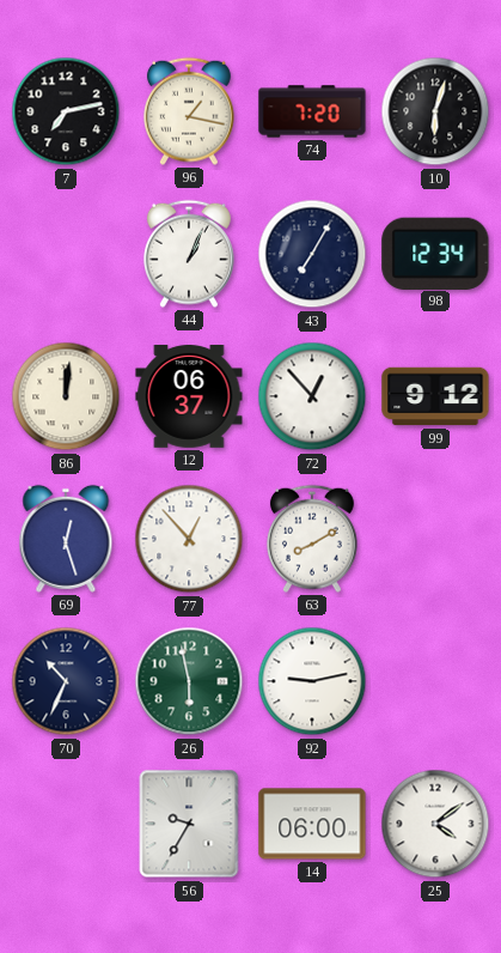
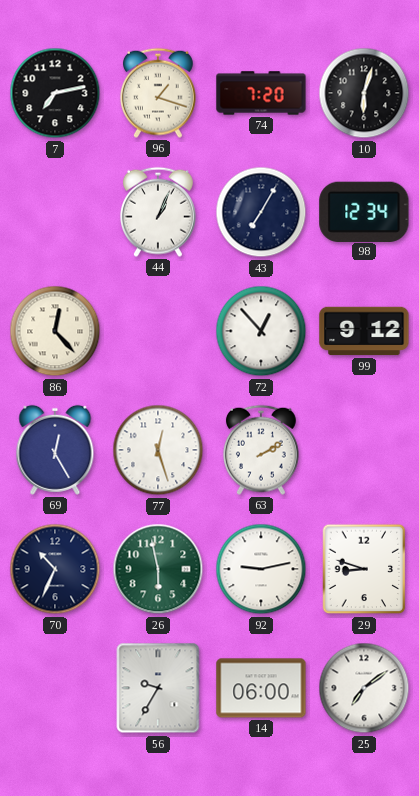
96: 1:17 -> 1:18 (158, 93)
86: 12:01 -> 12:23 (55, 331)
12: 06:37 -> none (189, 397)
69: 12:27 -> 12:25 (55, 450)
77: 12:53 -> 12:27 (158, 450)
63: 8:10 -> 2:10 (261, 450)
29: none -> 8:48 (364, 569)
25: 4:09 -> 7:09 (364, 688)
